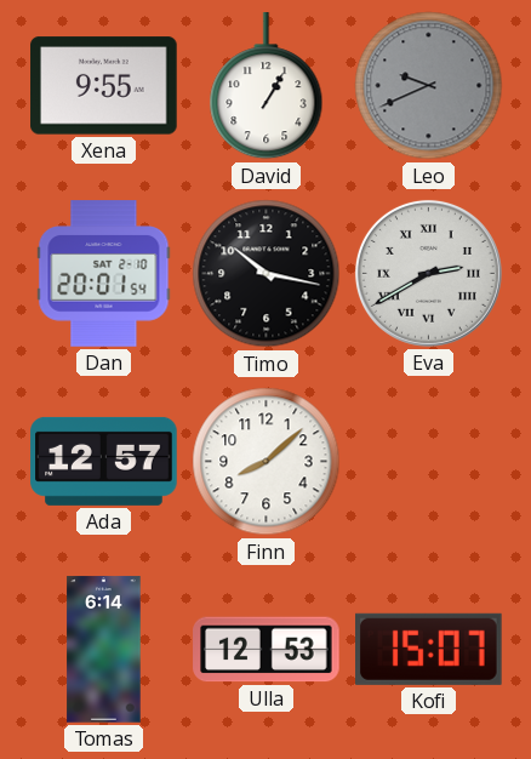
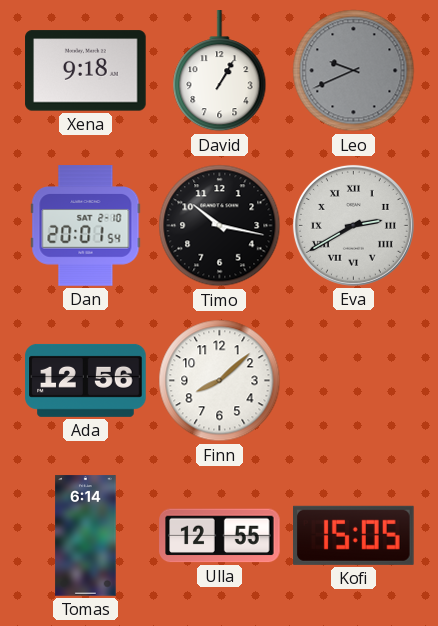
Xena: 9:55 -> 9:18 (86, 71)
Ada: 12:57 -> 12:56 (86, 380)
Ulla: 12:53 -> 12:55 (220, 536)
Kofi: 15:07 -> 15:05 (354, 535)
